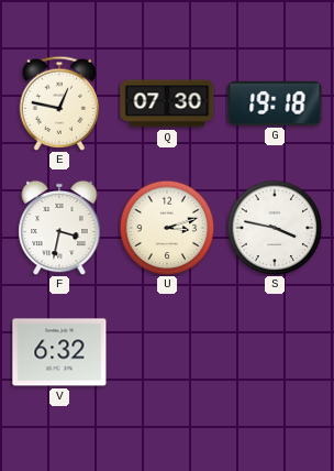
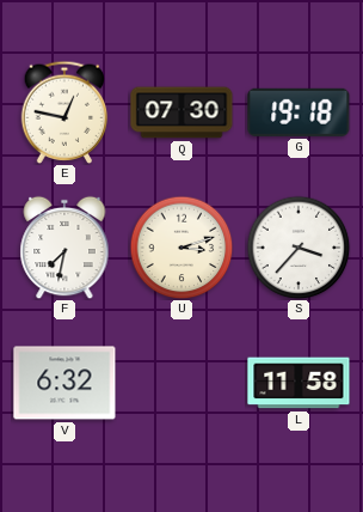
F: 3:32 -> 7:32 (64, 248)
S: 3:47 -> 3:37 (299, 248)
L: none -> 11:58 (299, 383)
